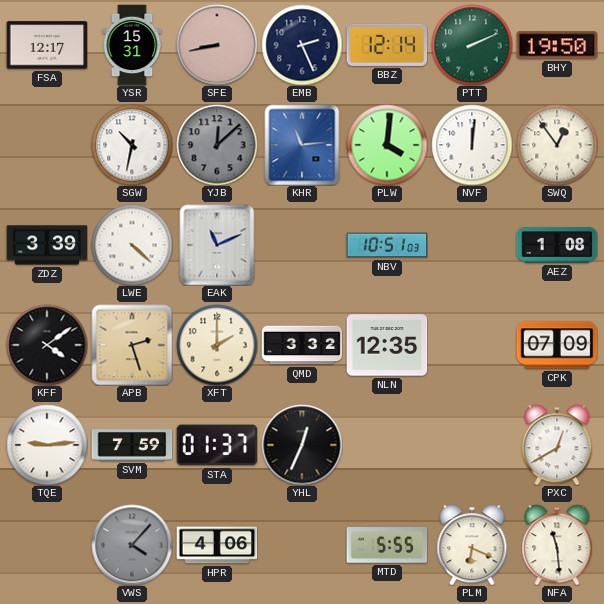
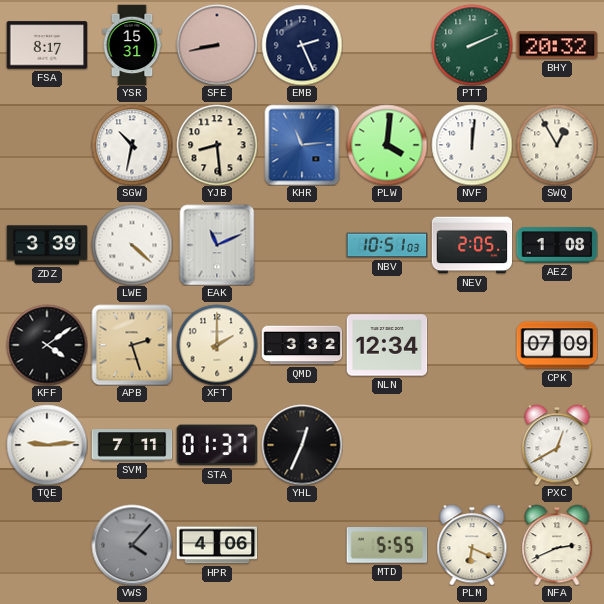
FSA: 12:17 -> 8:17 (47, 45)
BBZ: 12:14 -> none (387, 45)
BHY: 19:50 -> 20:32 (557, 45)
YJB: 12:08 -> 8:29 (217, 145)
YJB dial: grey -> cream (217, 145)
SWQ: 12:54 -> 12:55 (557, 145)
NEV: none -> 2:05 (472, 245)
NLN: 12:35 -> 12:34 (387, 345)
SVM: 7:59 -> 7:11 (132, 445)
NFA: 11:29 -> 2:41 (557, 545)
